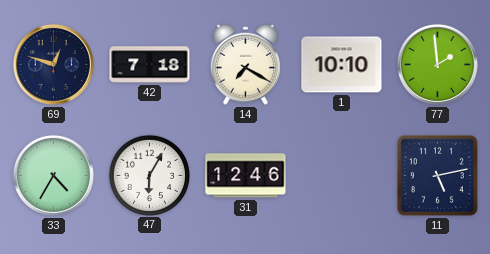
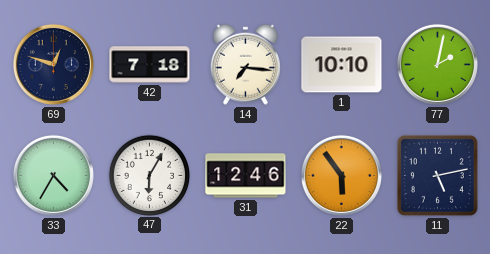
14: 7:20 -> 7:16 (245, 64)
77: 1:59 -> 2:02 (437, 64)
22: none -> 5:54 (341, 175)
